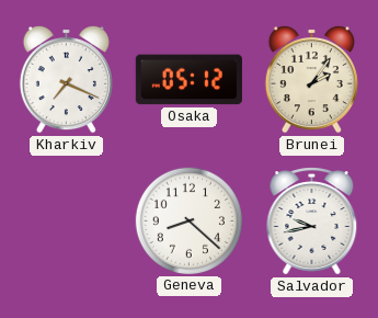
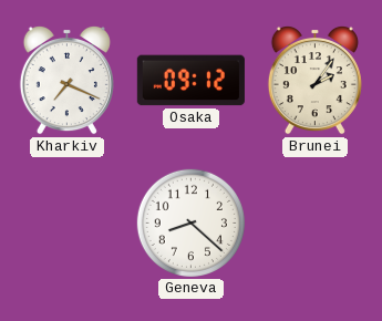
Osaka: 05:12 -> 09:12 (190, 81)
Salvador: 9:43 -> none (312, 222)
